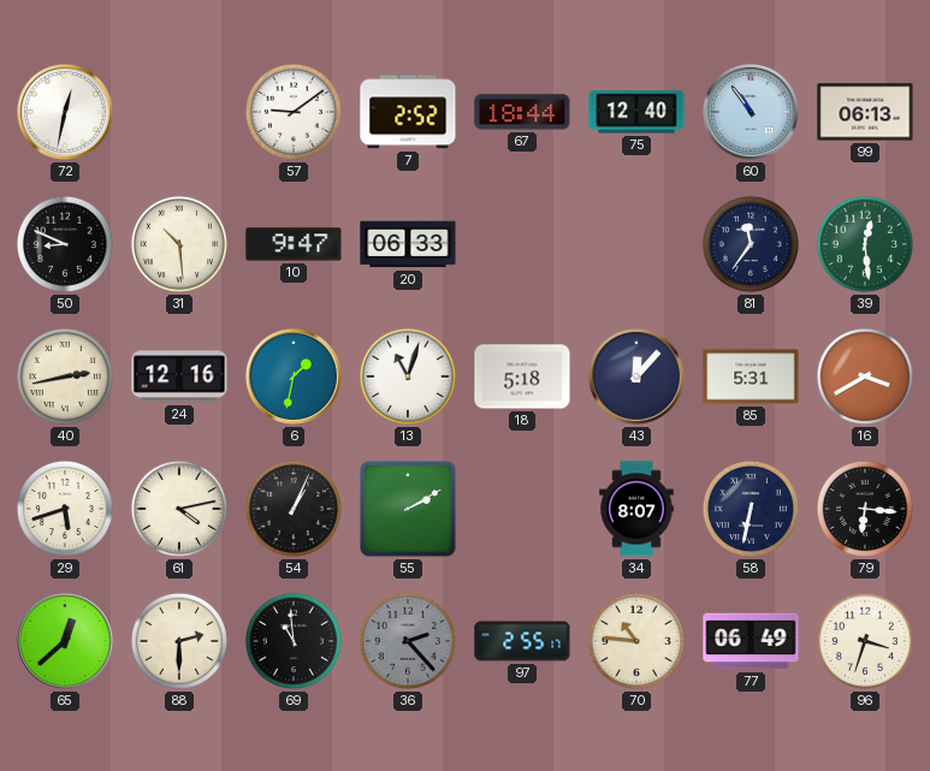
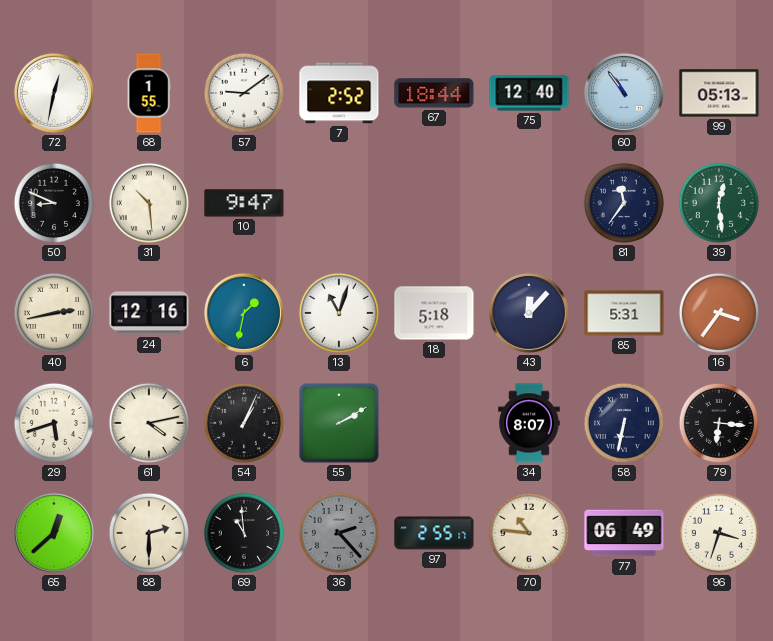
68: none -> 1:55 (149, 93)
99: 06:13 -> 05:13 (719, 93)
20: 06:33 -> none (408, 244)
16: 3:40 -> 3:36 (719, 313)
